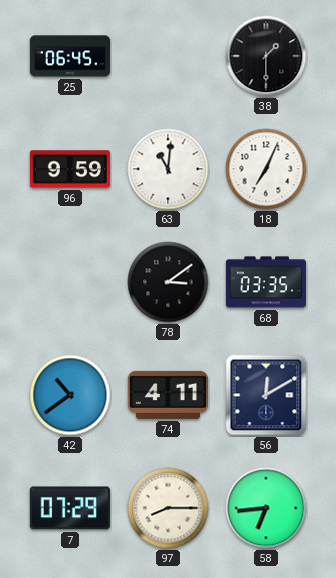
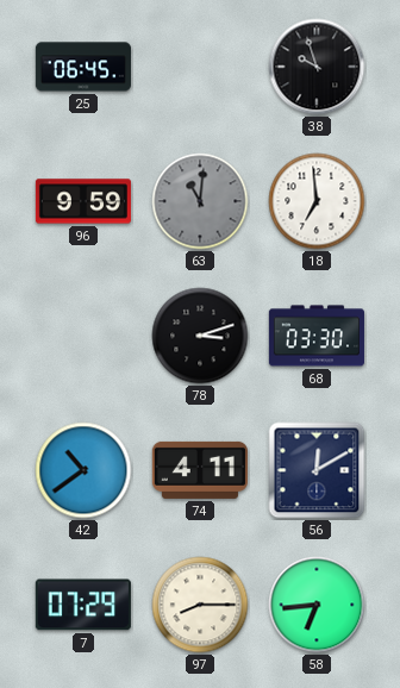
38: 1:30 -> 9:57 (317, 67)
63 dial: white -> grey (200, 201)
18: 7:04 -> 6:59 (317, 201)
78: 3:09 -> 3:12 (200, 336)
68: 03:35 -> 03:30 (317, 336)
